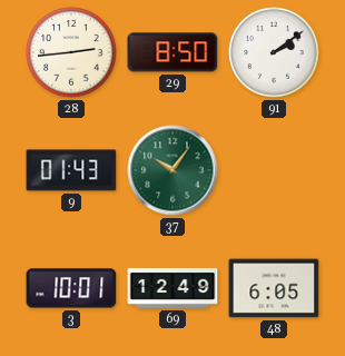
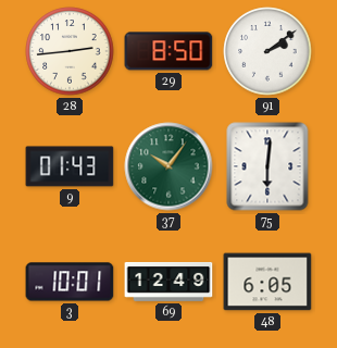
75: none -> 6:01 (267, 166)
